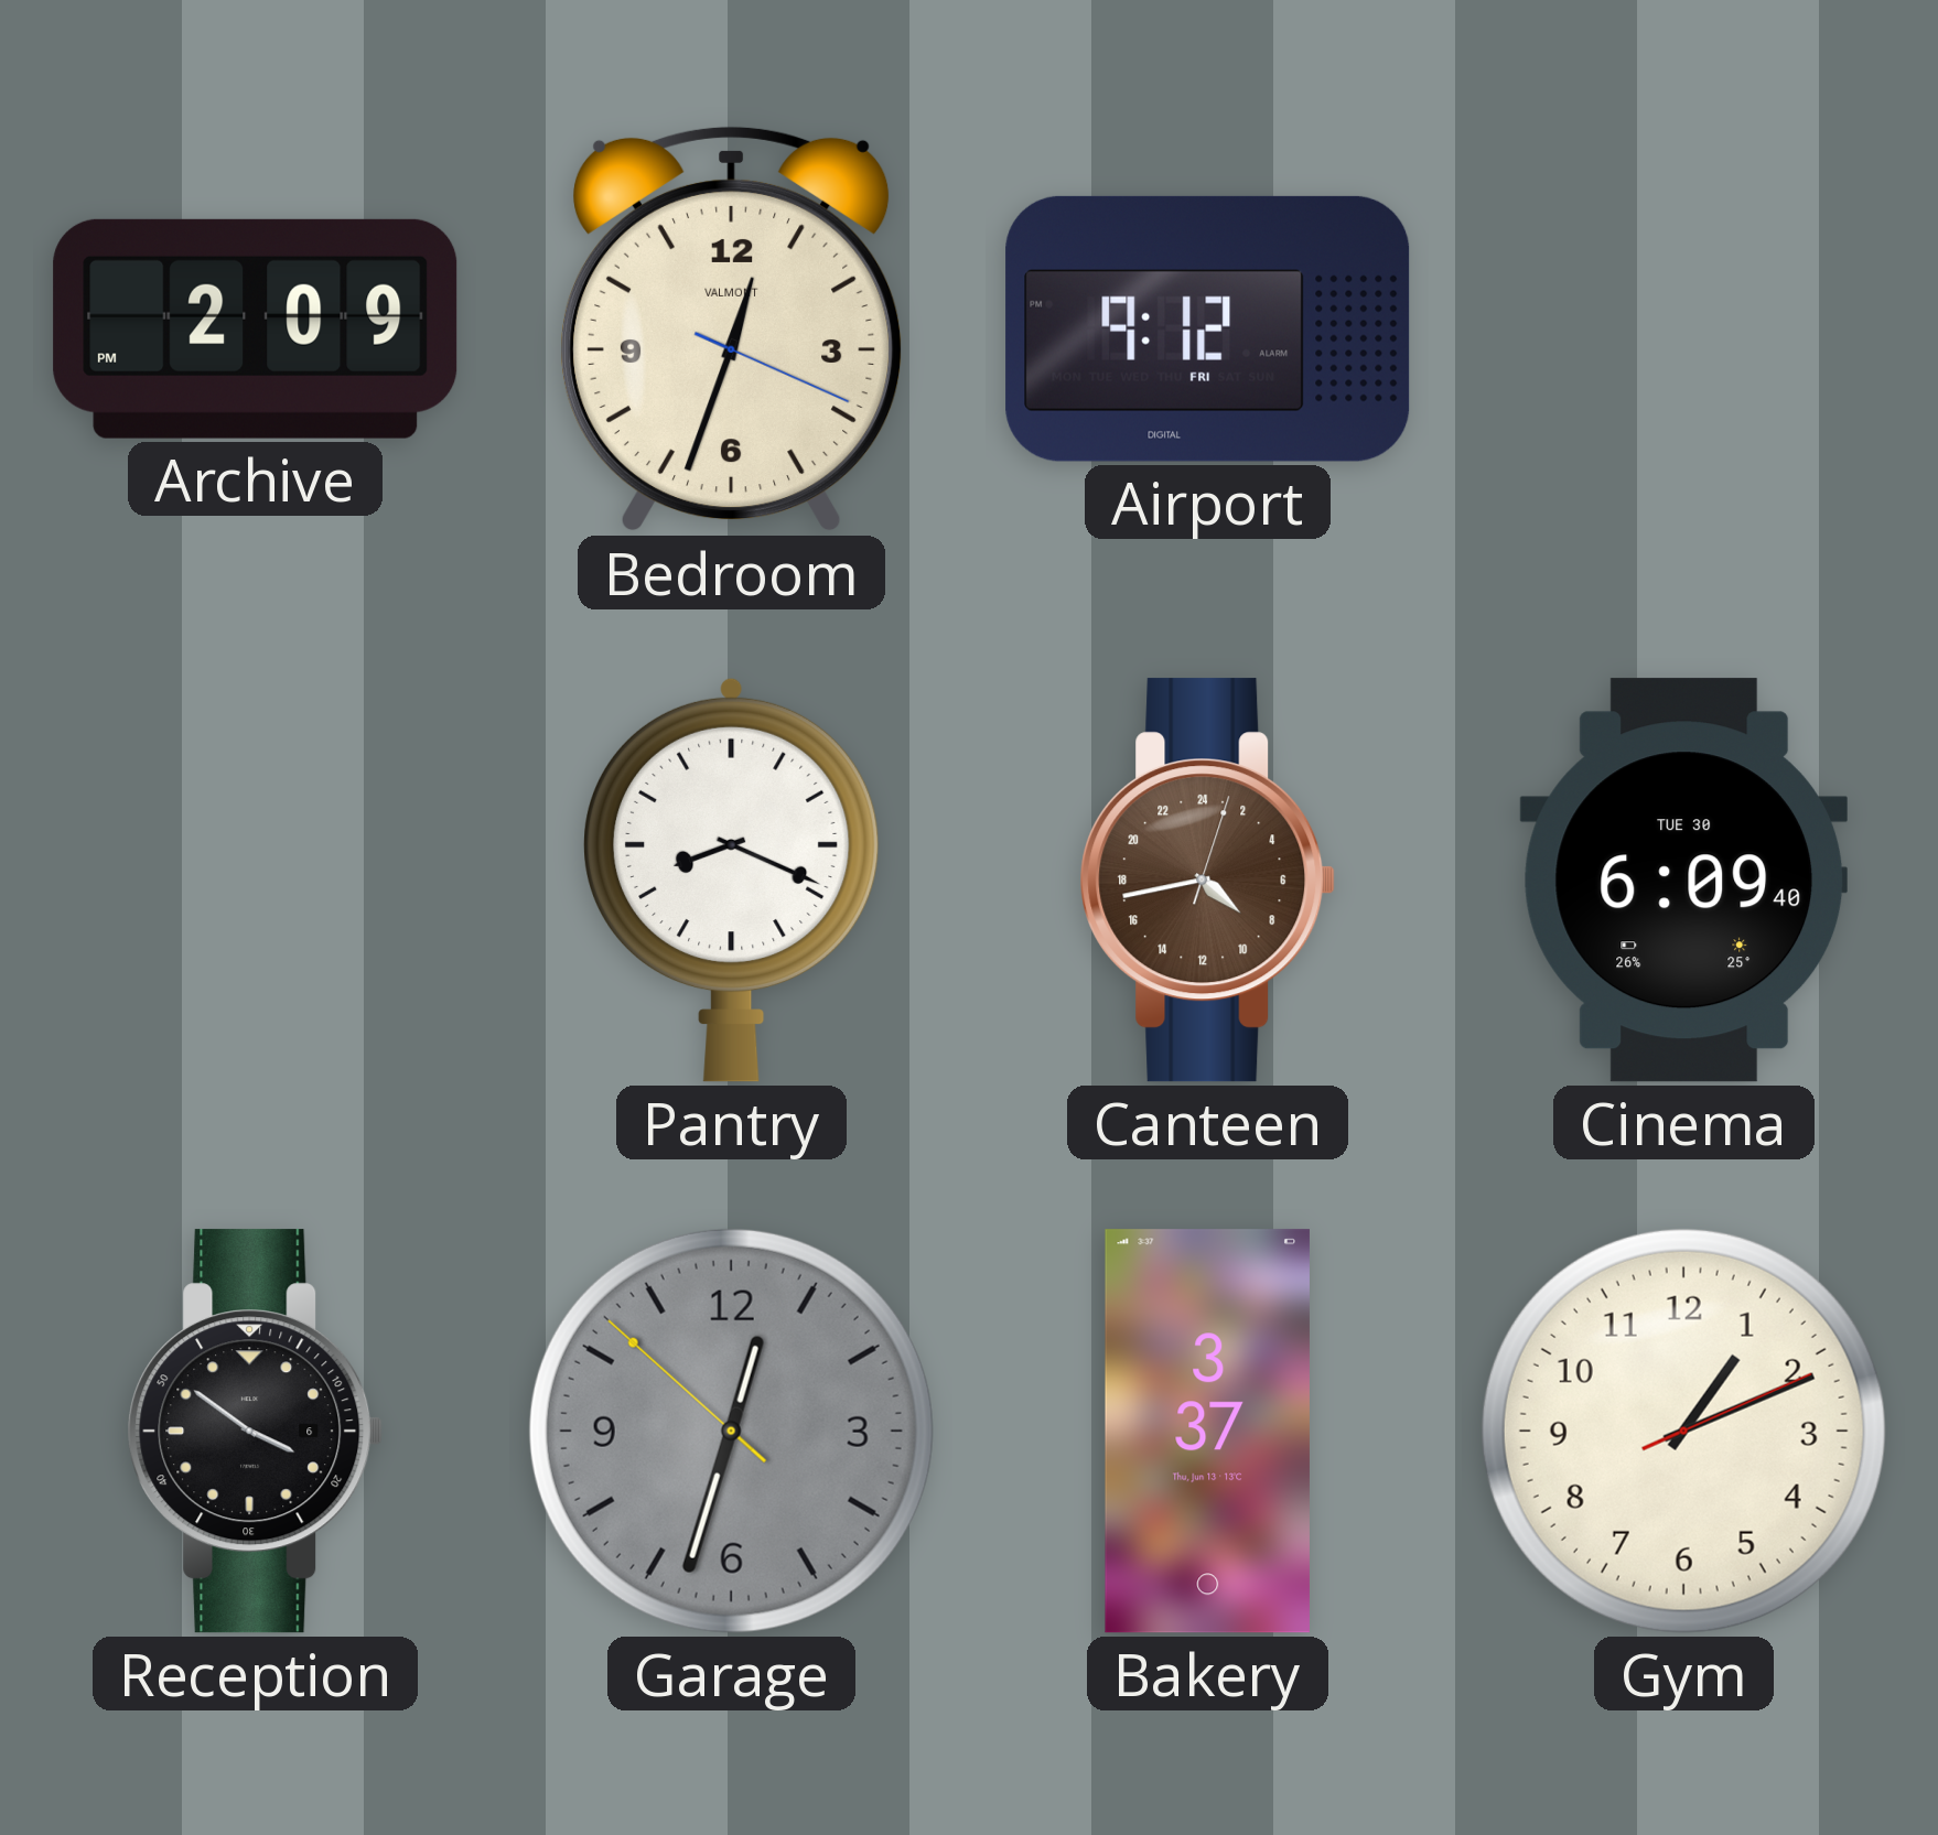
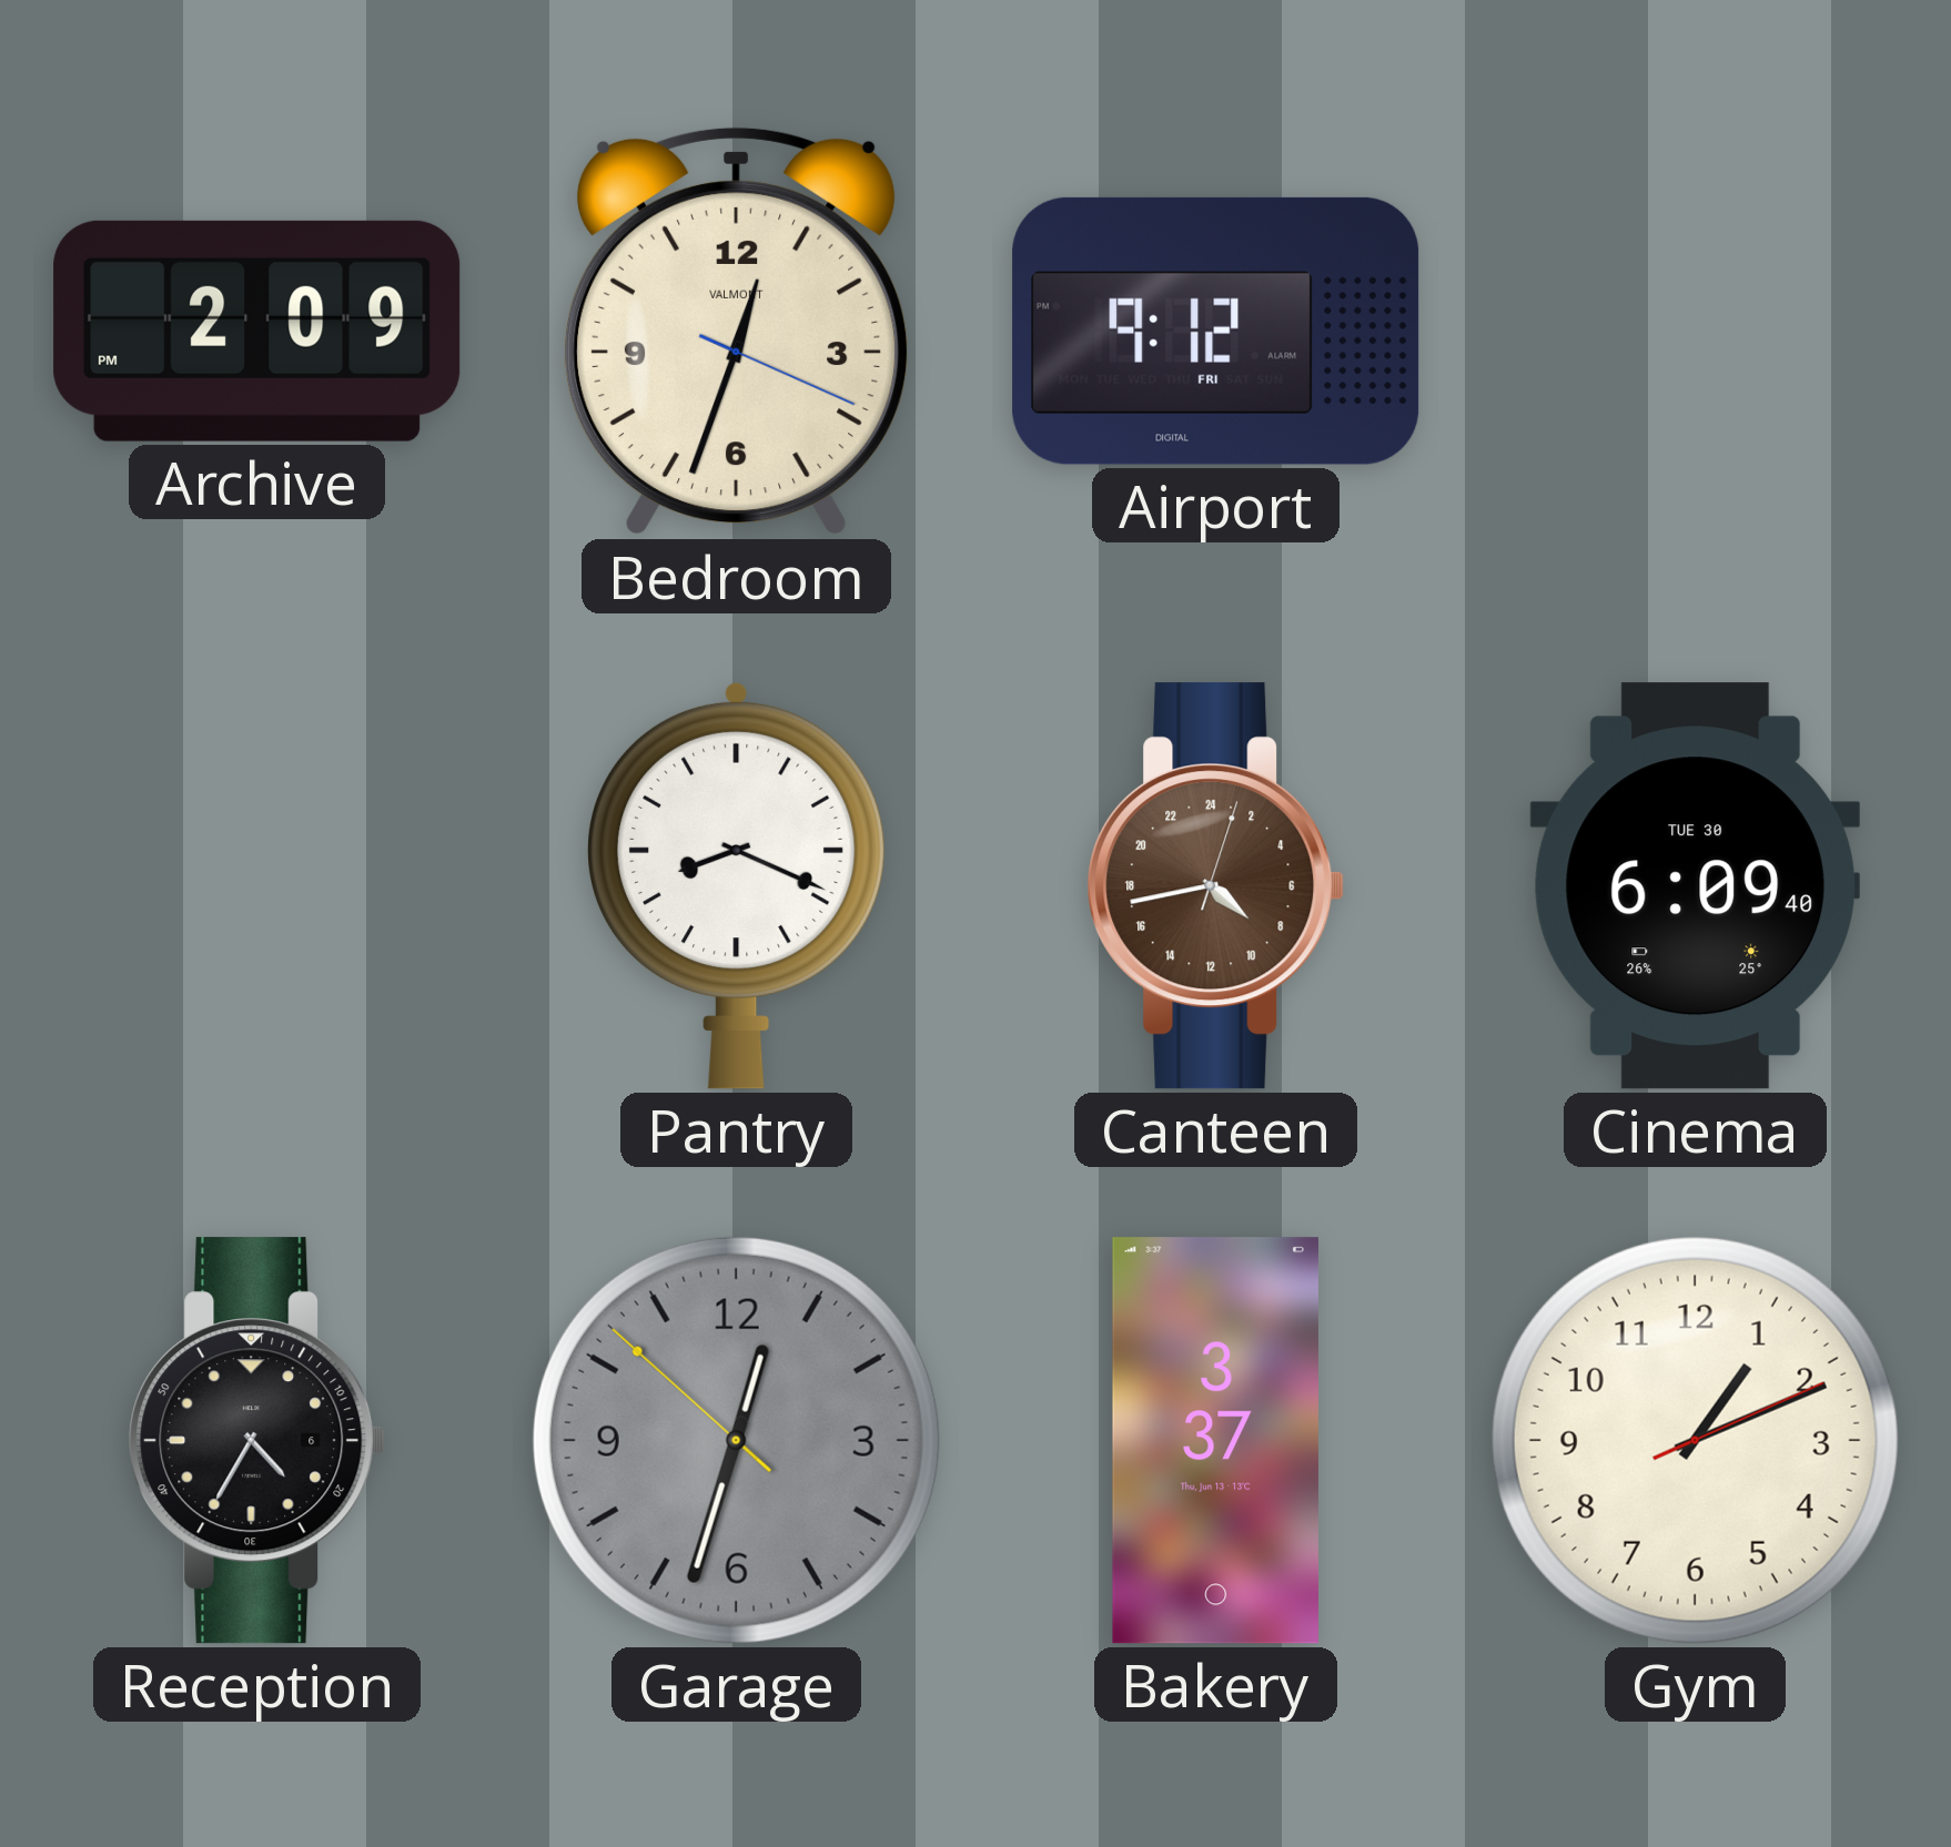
Reception: 3:51 -> 4:35 (257, 1441)
